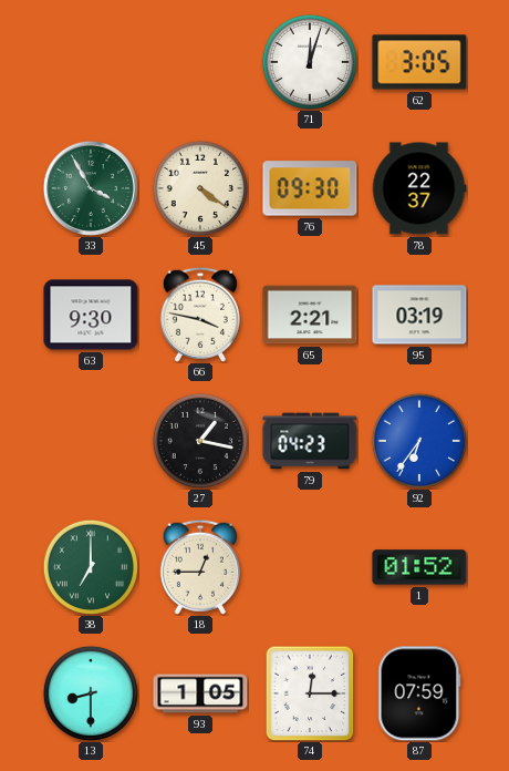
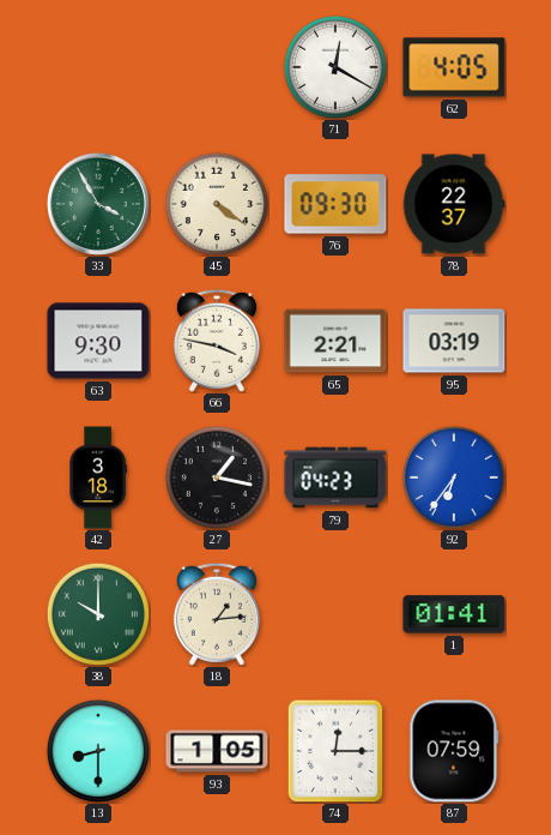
71: 12:03 -> 12:20 (334, 66)
62: 3:05 -> 4:05 (454, 67)
42: none -> 3:18 (98, 477)
38: 7:00 -> 10:00 (97, 613)
18: 12:45 -> 1:14 (217, 614)
1: 01:52 -> 01:41 (454, 614)
